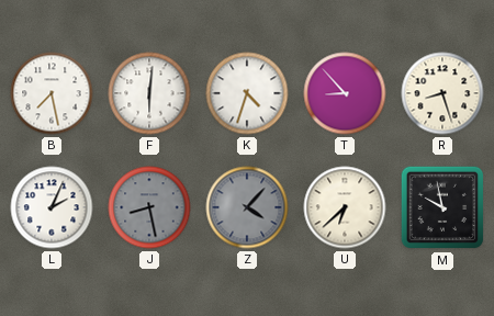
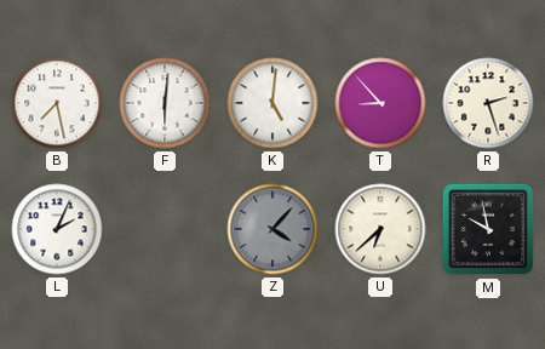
K: 4:33 -> 5:01 (272, 103)
R: 8:27 -> 2:27 (488, 103)
J: 8:28 -> none (149, 207)
